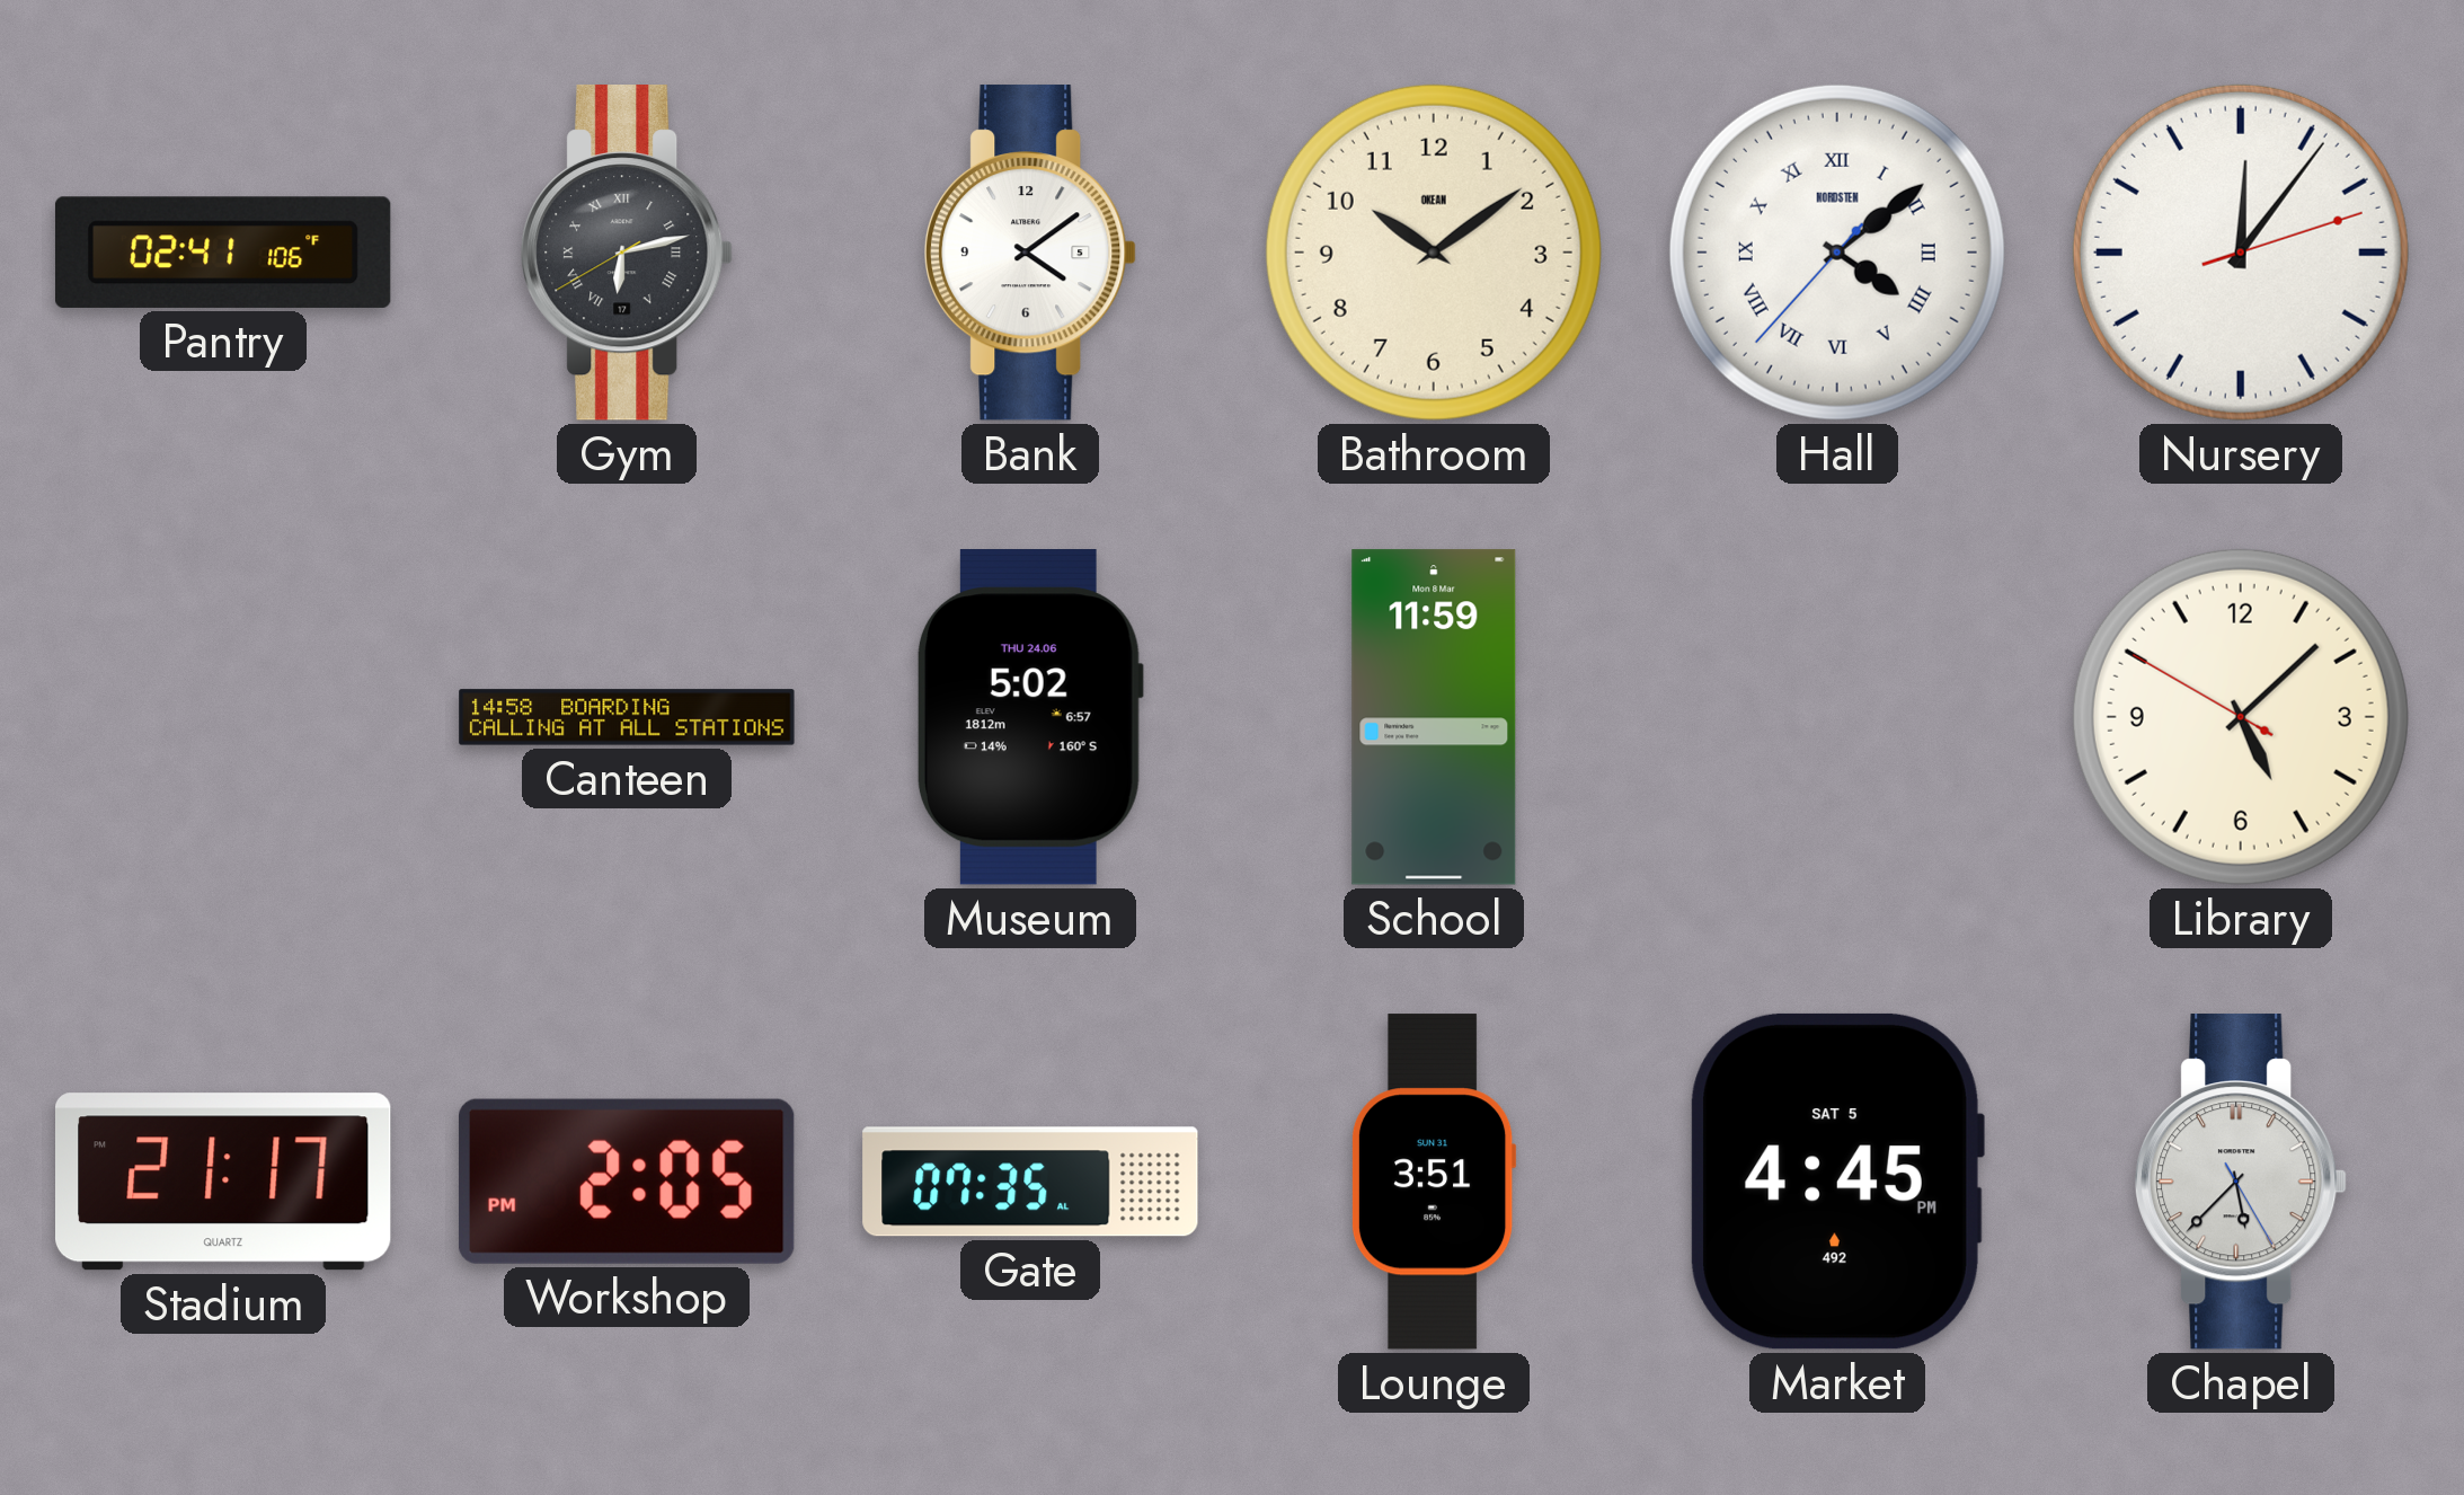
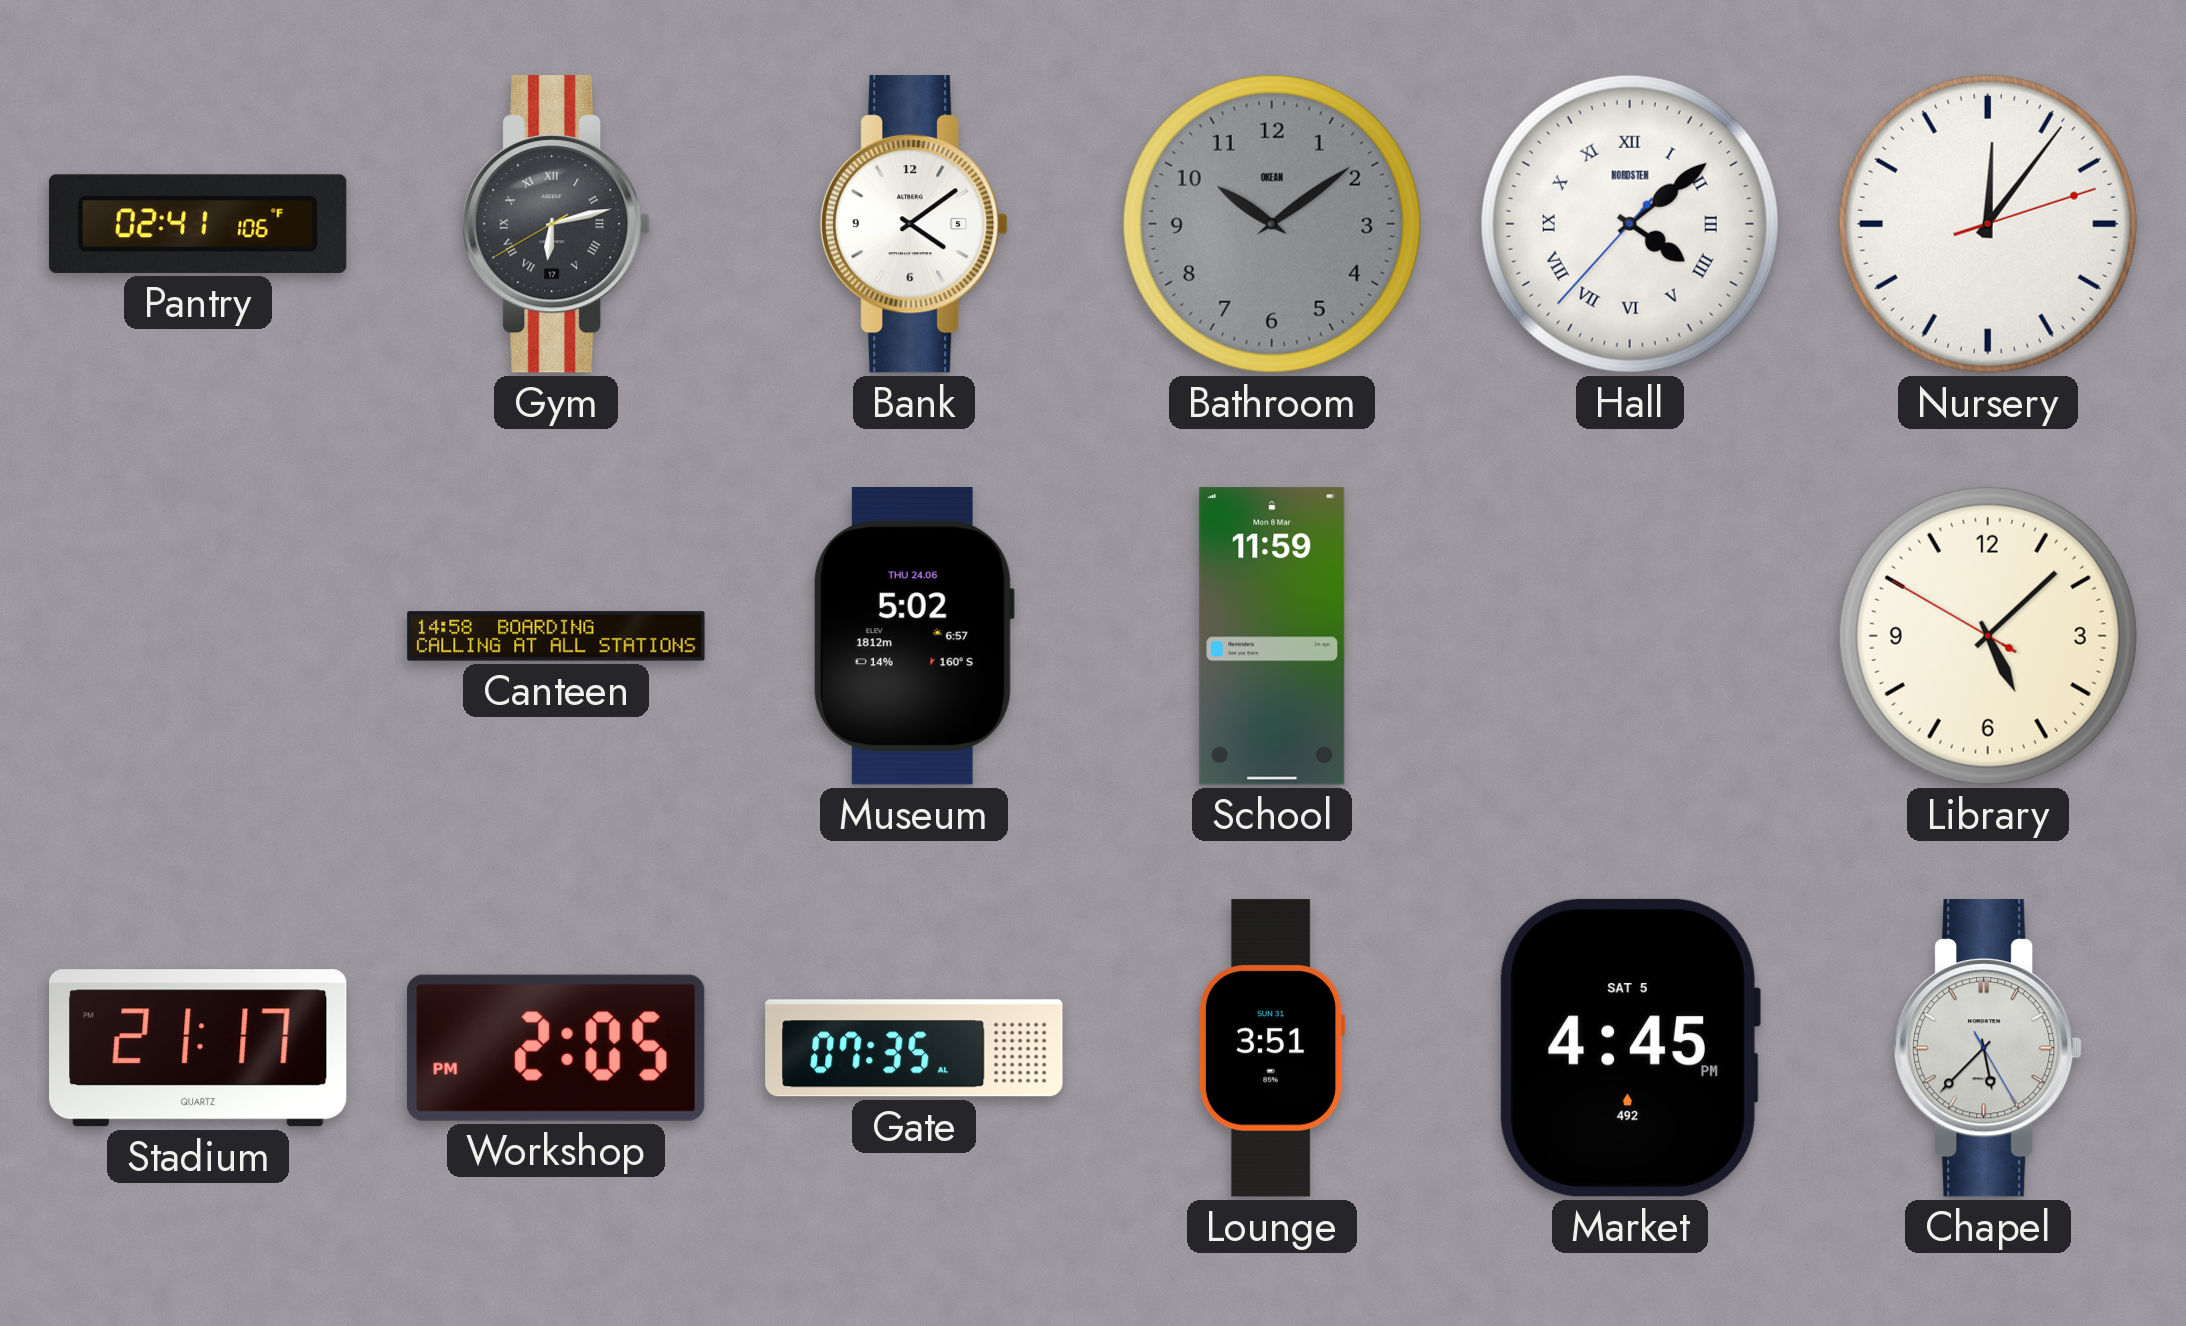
Bathroom dial: cream -> grey (1272, 224)
